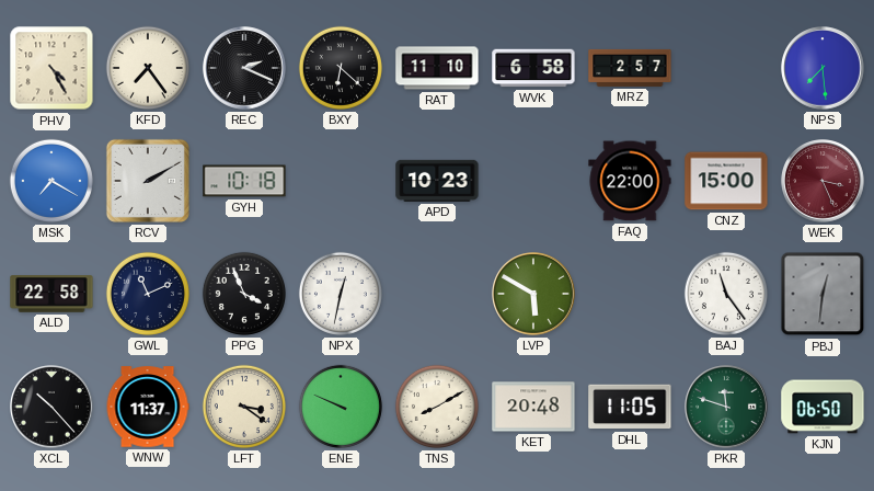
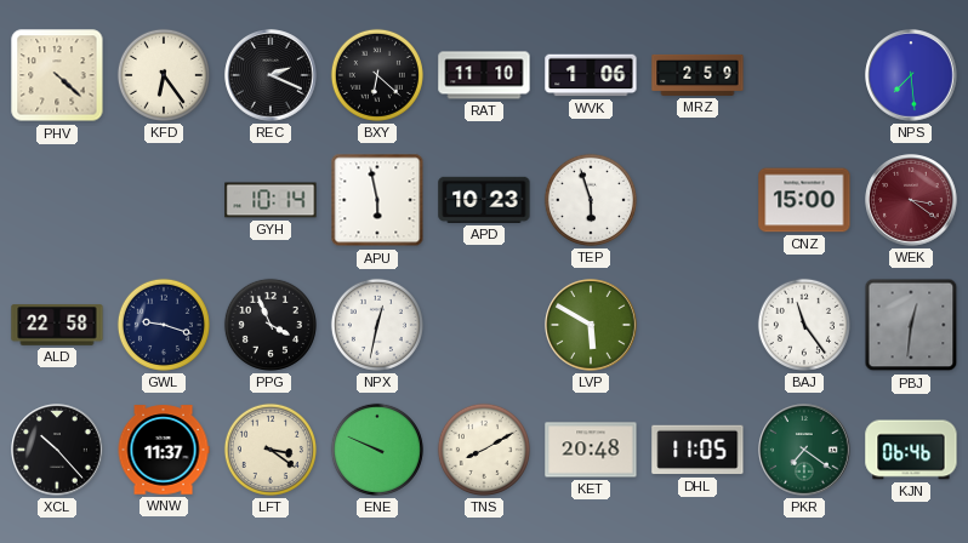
PHV: 4:25 -> 4:22 (57, 75)
KFD: 7:24 -> 6:24 (164, 75)
WVK: 6:58 -> 1:06 (591, 75)
MRZ: 2:57 -> 2:59 (697, 75)
MSK: 7:20 -> none (51, 181)
RCV: 2:10 -> none (148, 181)
GYH: 10:18 -> 10:14 (271, 200)
APU: none -> 5:58 (377, 200)
TEP: none -> 5:57 (591, 200)
FAQ: 22:00 -> none (630, 181)
WEK: 3:26 -> 3:21 (911, 200)
GWL: 11:11 -> 9:18 (164, 325)
PKR: 11:48 -> 7:21 (804, 450)
KJN: 06:50 -> 06:46 (911, 450)
